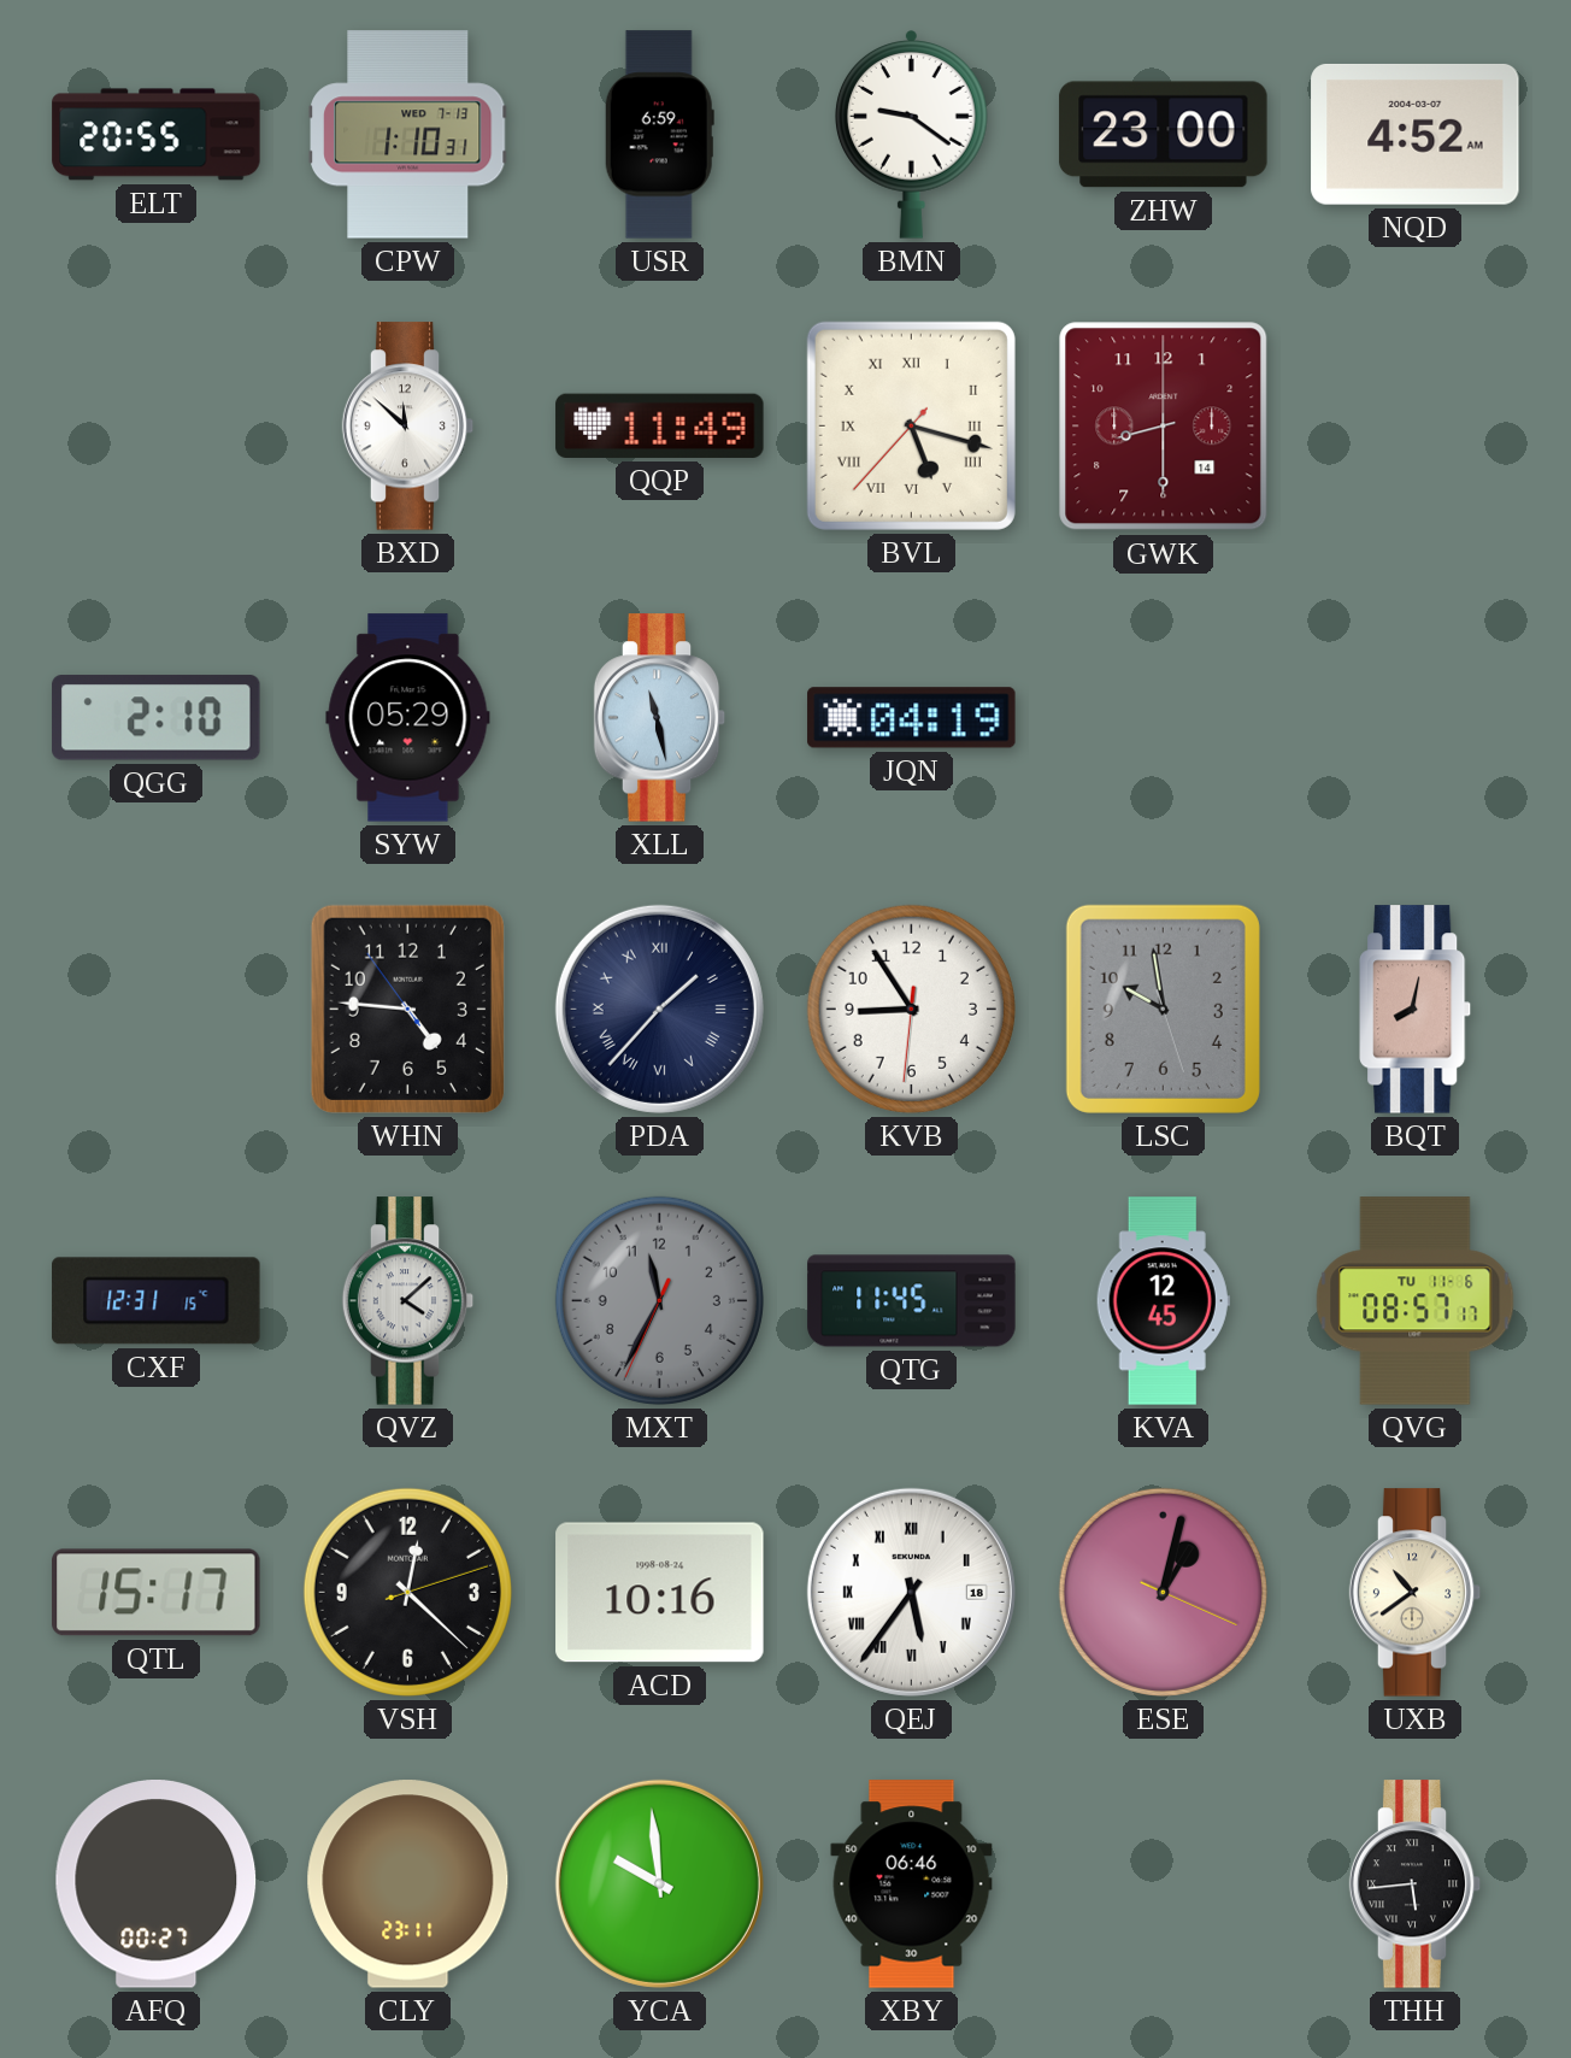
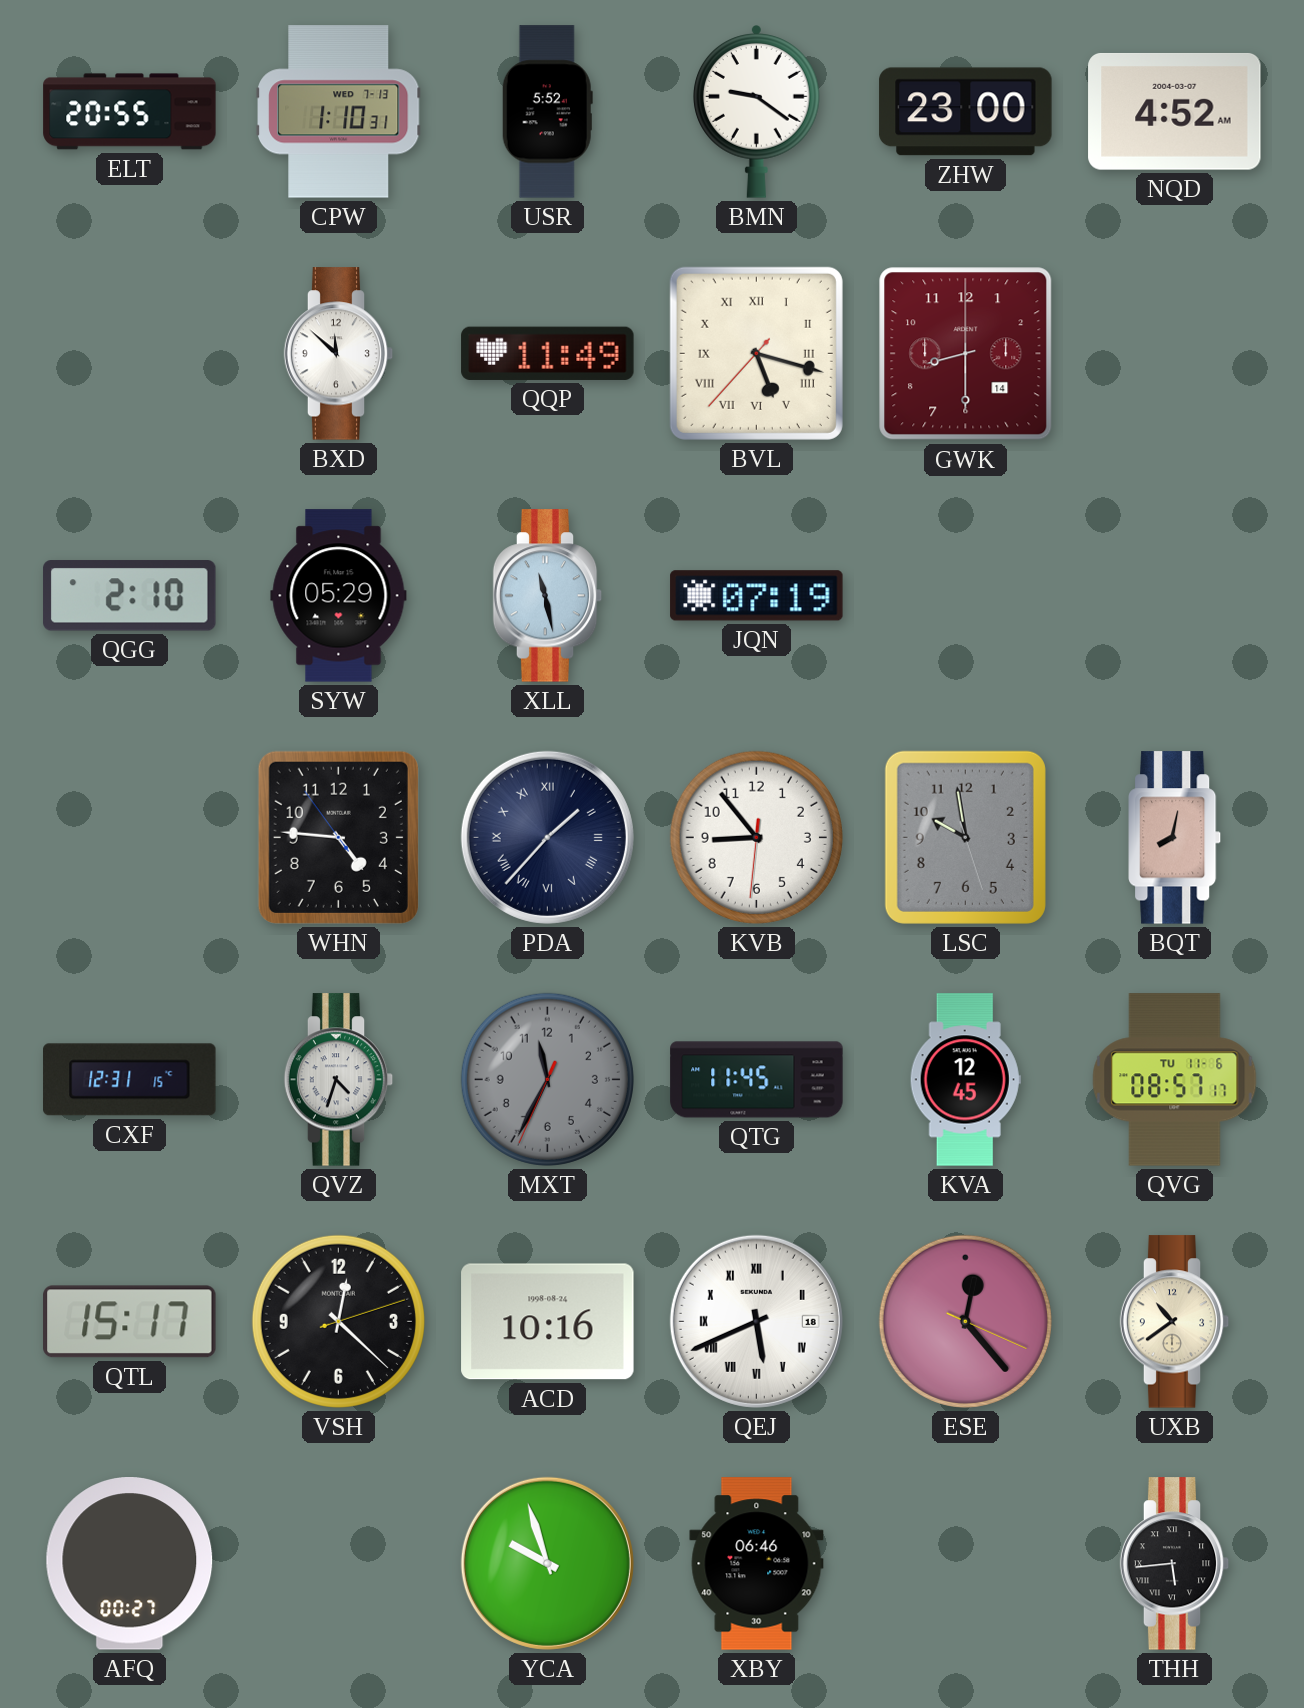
USR: 6:59 -> 5:52 (547, 112)
JQN: 04:19 -> 07:19 (757, 596)
KVB: 8:54 -> 8:53 (756, 837)
QVZ: 4:08 -> 4:33 (339, 1080)
QEJ: 5:36 -> 5:41 (756, 1321)
ESE: 1:02 -> 12:23 (965, 1321)
CLY: 23:11 -> none (408, 1884)
YCA: 9:59 -> 9:57 (547, 1563)
